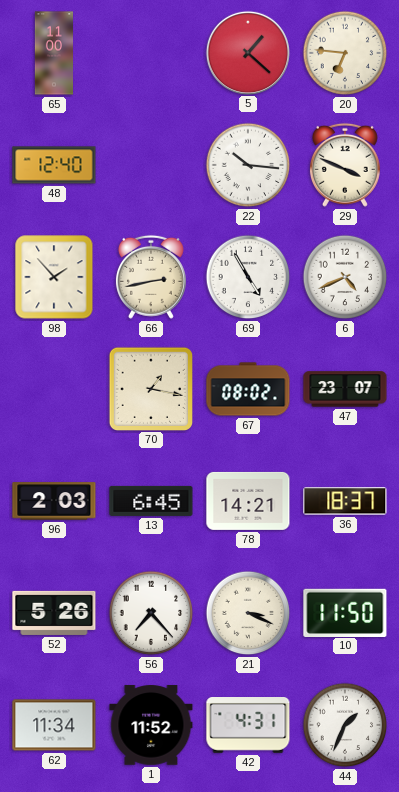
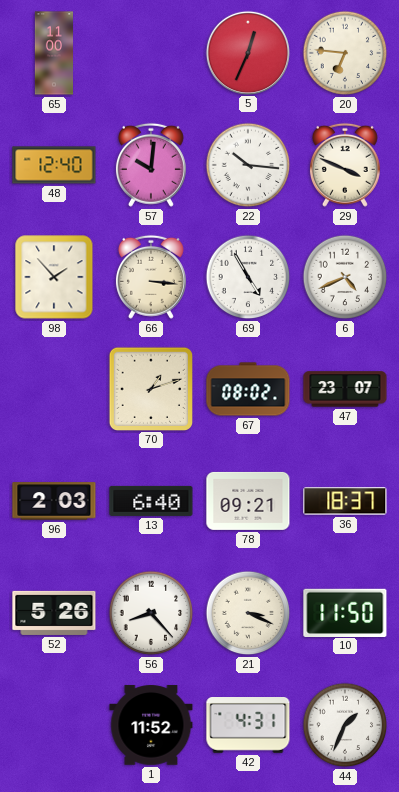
5: 1:22 -> 12:34 (247, 52)
57: none -> 10:01 (151, 165)
66: 2:43 -> 3:16 (151, 277)
70: 1:17 -> 1:12 (150, 388)
13: 6:45 -> 6:40 (151, 501)
78: 14:21 -> 09:21 (248, 501)
56: 7:23 -> 8:23 (151, 613)
62: 11:34 -> none (54, 725)
